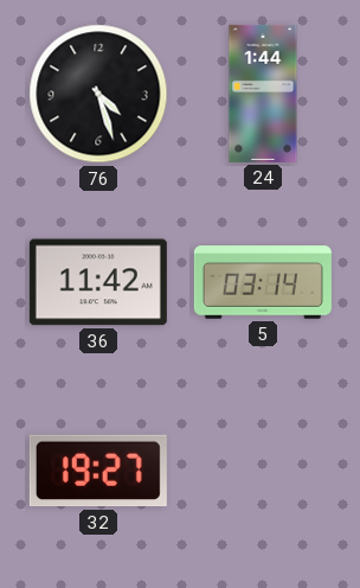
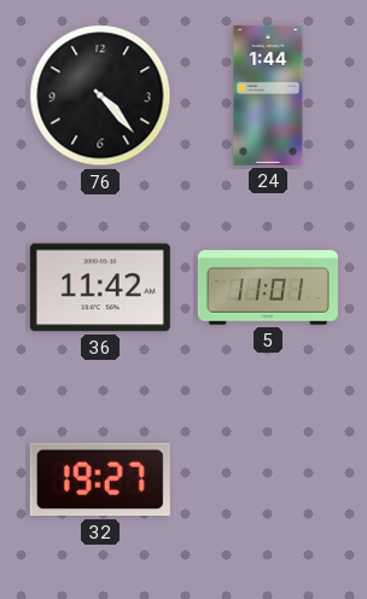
76: 4:27 -> 4:23 (100, 95)
5: 03:14 -> 11:01 (268, 287)
